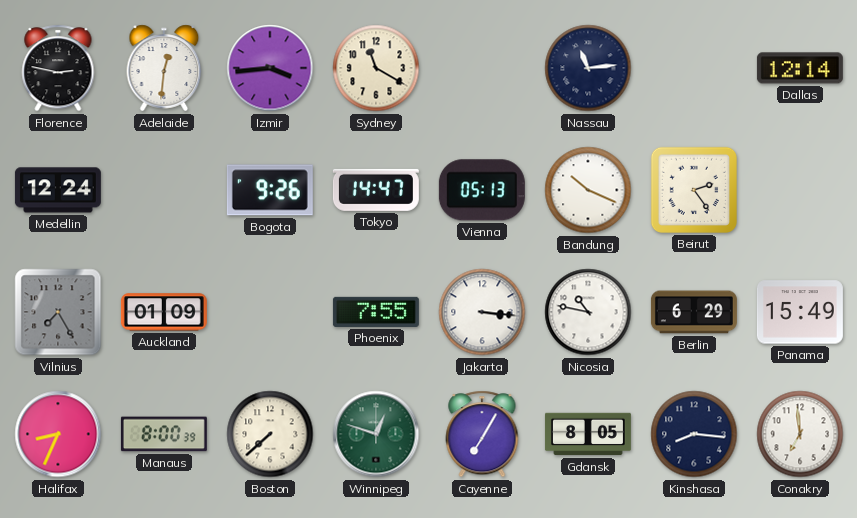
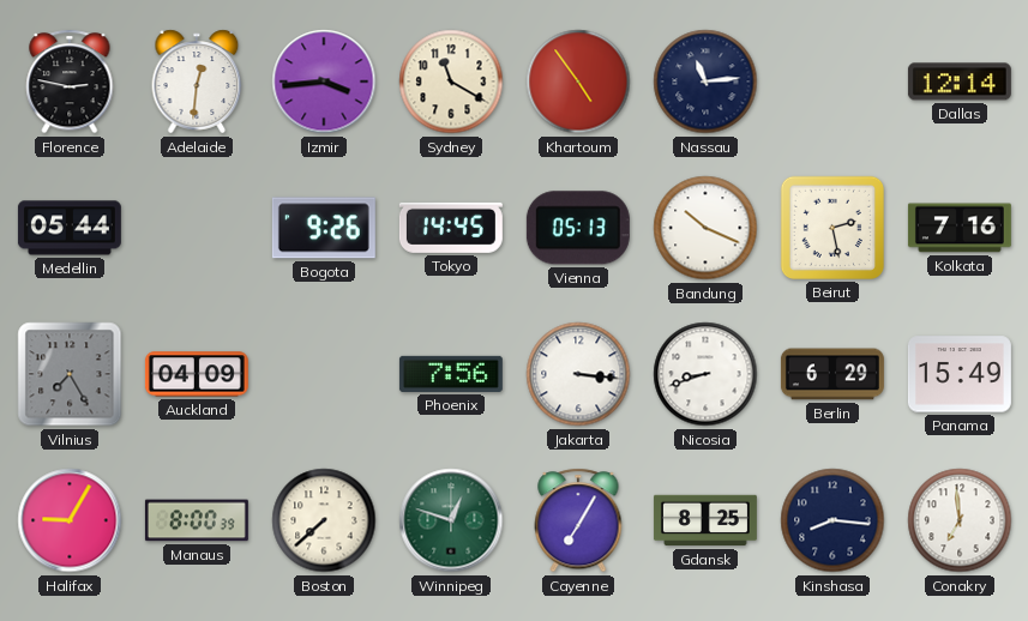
Khartoum: none -> 4:54 (578, 82)
Medellin: 12:24 -> 05:44 (70, 228)
Tokyo: 14:47 -> 14:45 (451, 228)
Beirut: 2:24 -> 2:28 (832, 228)
Kolkata: none -> 7:16 (960, 228)
Auckland: 01:09 -> 04:09 (197, 374)
Phoenix: 7:55 -> 7:56 (451, 374)
Nicosia: 10:47 -> 8:42 (705, 374)
Halifax: 8:34 -> 9:05 (70, 520)
Gdansk: 8:05 -> 8:25 (705, 520)
